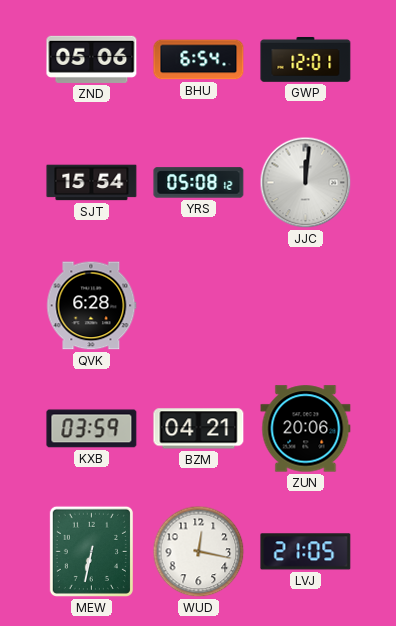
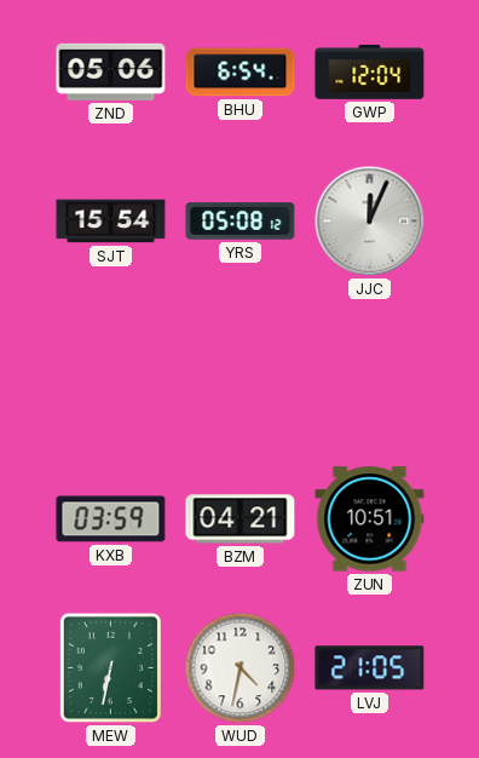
GWP: 12:01 -> 12:04 (370, 71)
JJC: 12:01 -> 12:04 (370, 222)
QVK: 6:28 -> none (92, 306)
ZUN: 20:06 -> 10:51 (370, 519)
WUD: 12:17 -> 4:32 (241, 668)
